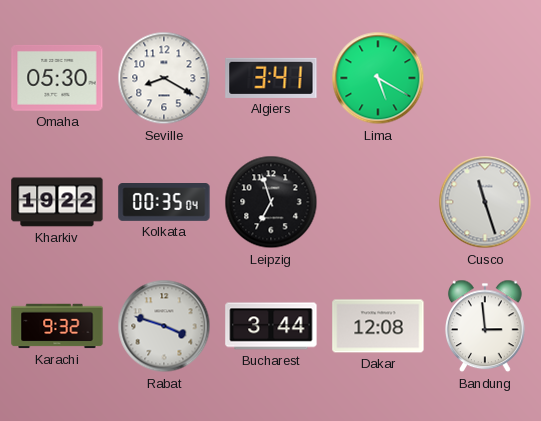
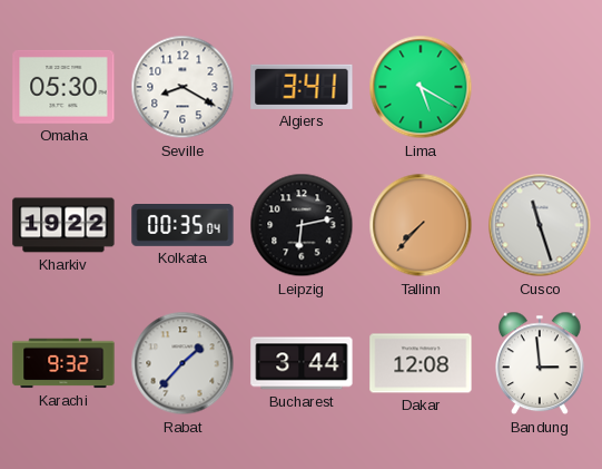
Leipzig: 6:57 -> 6:13 (302, 225)
Tallinn: none -> 7:37 (421, 225)
Rabat: 3:48 -> 1:37 (182, 363)
